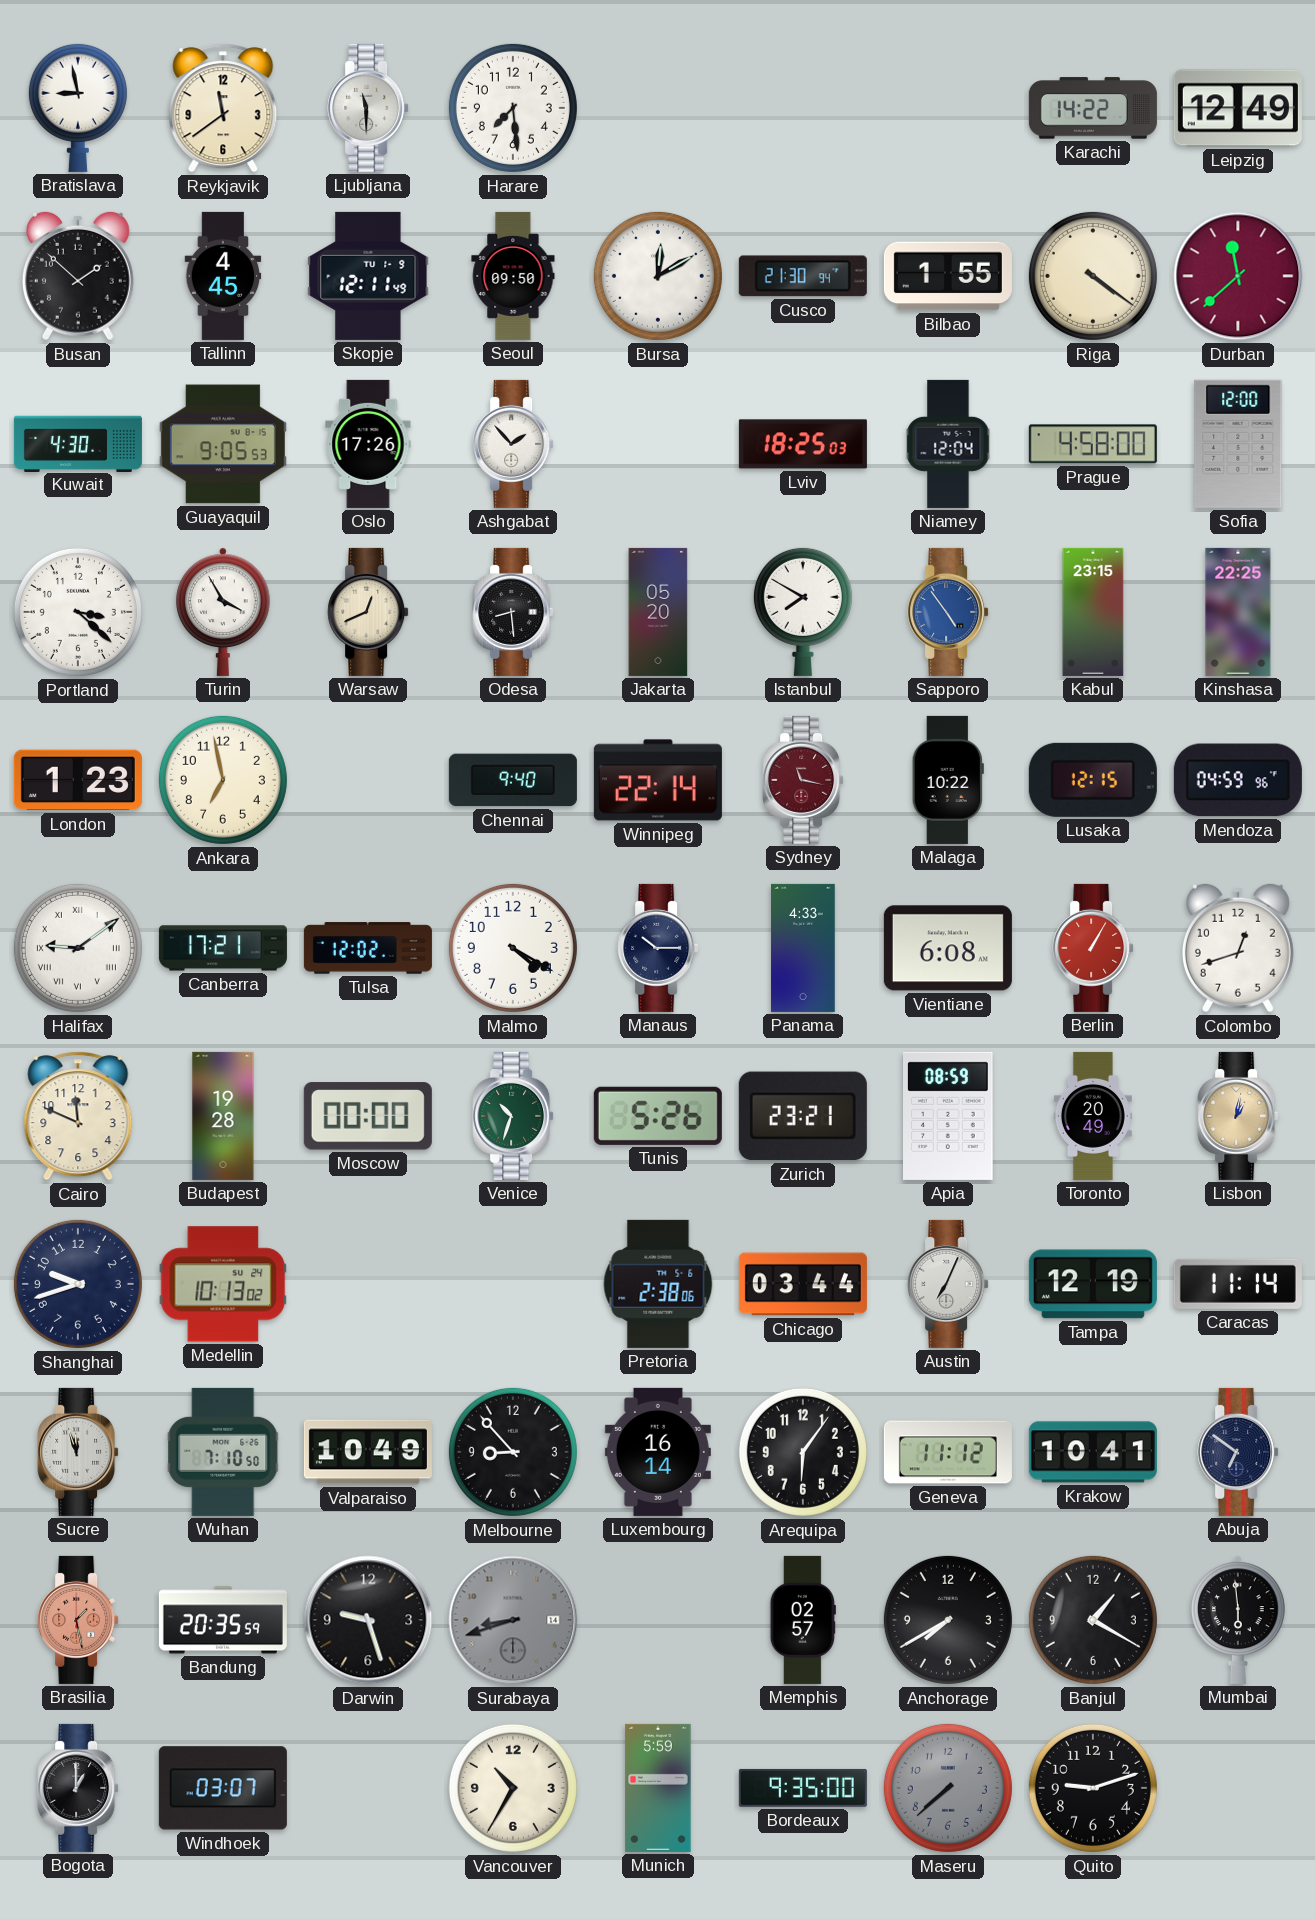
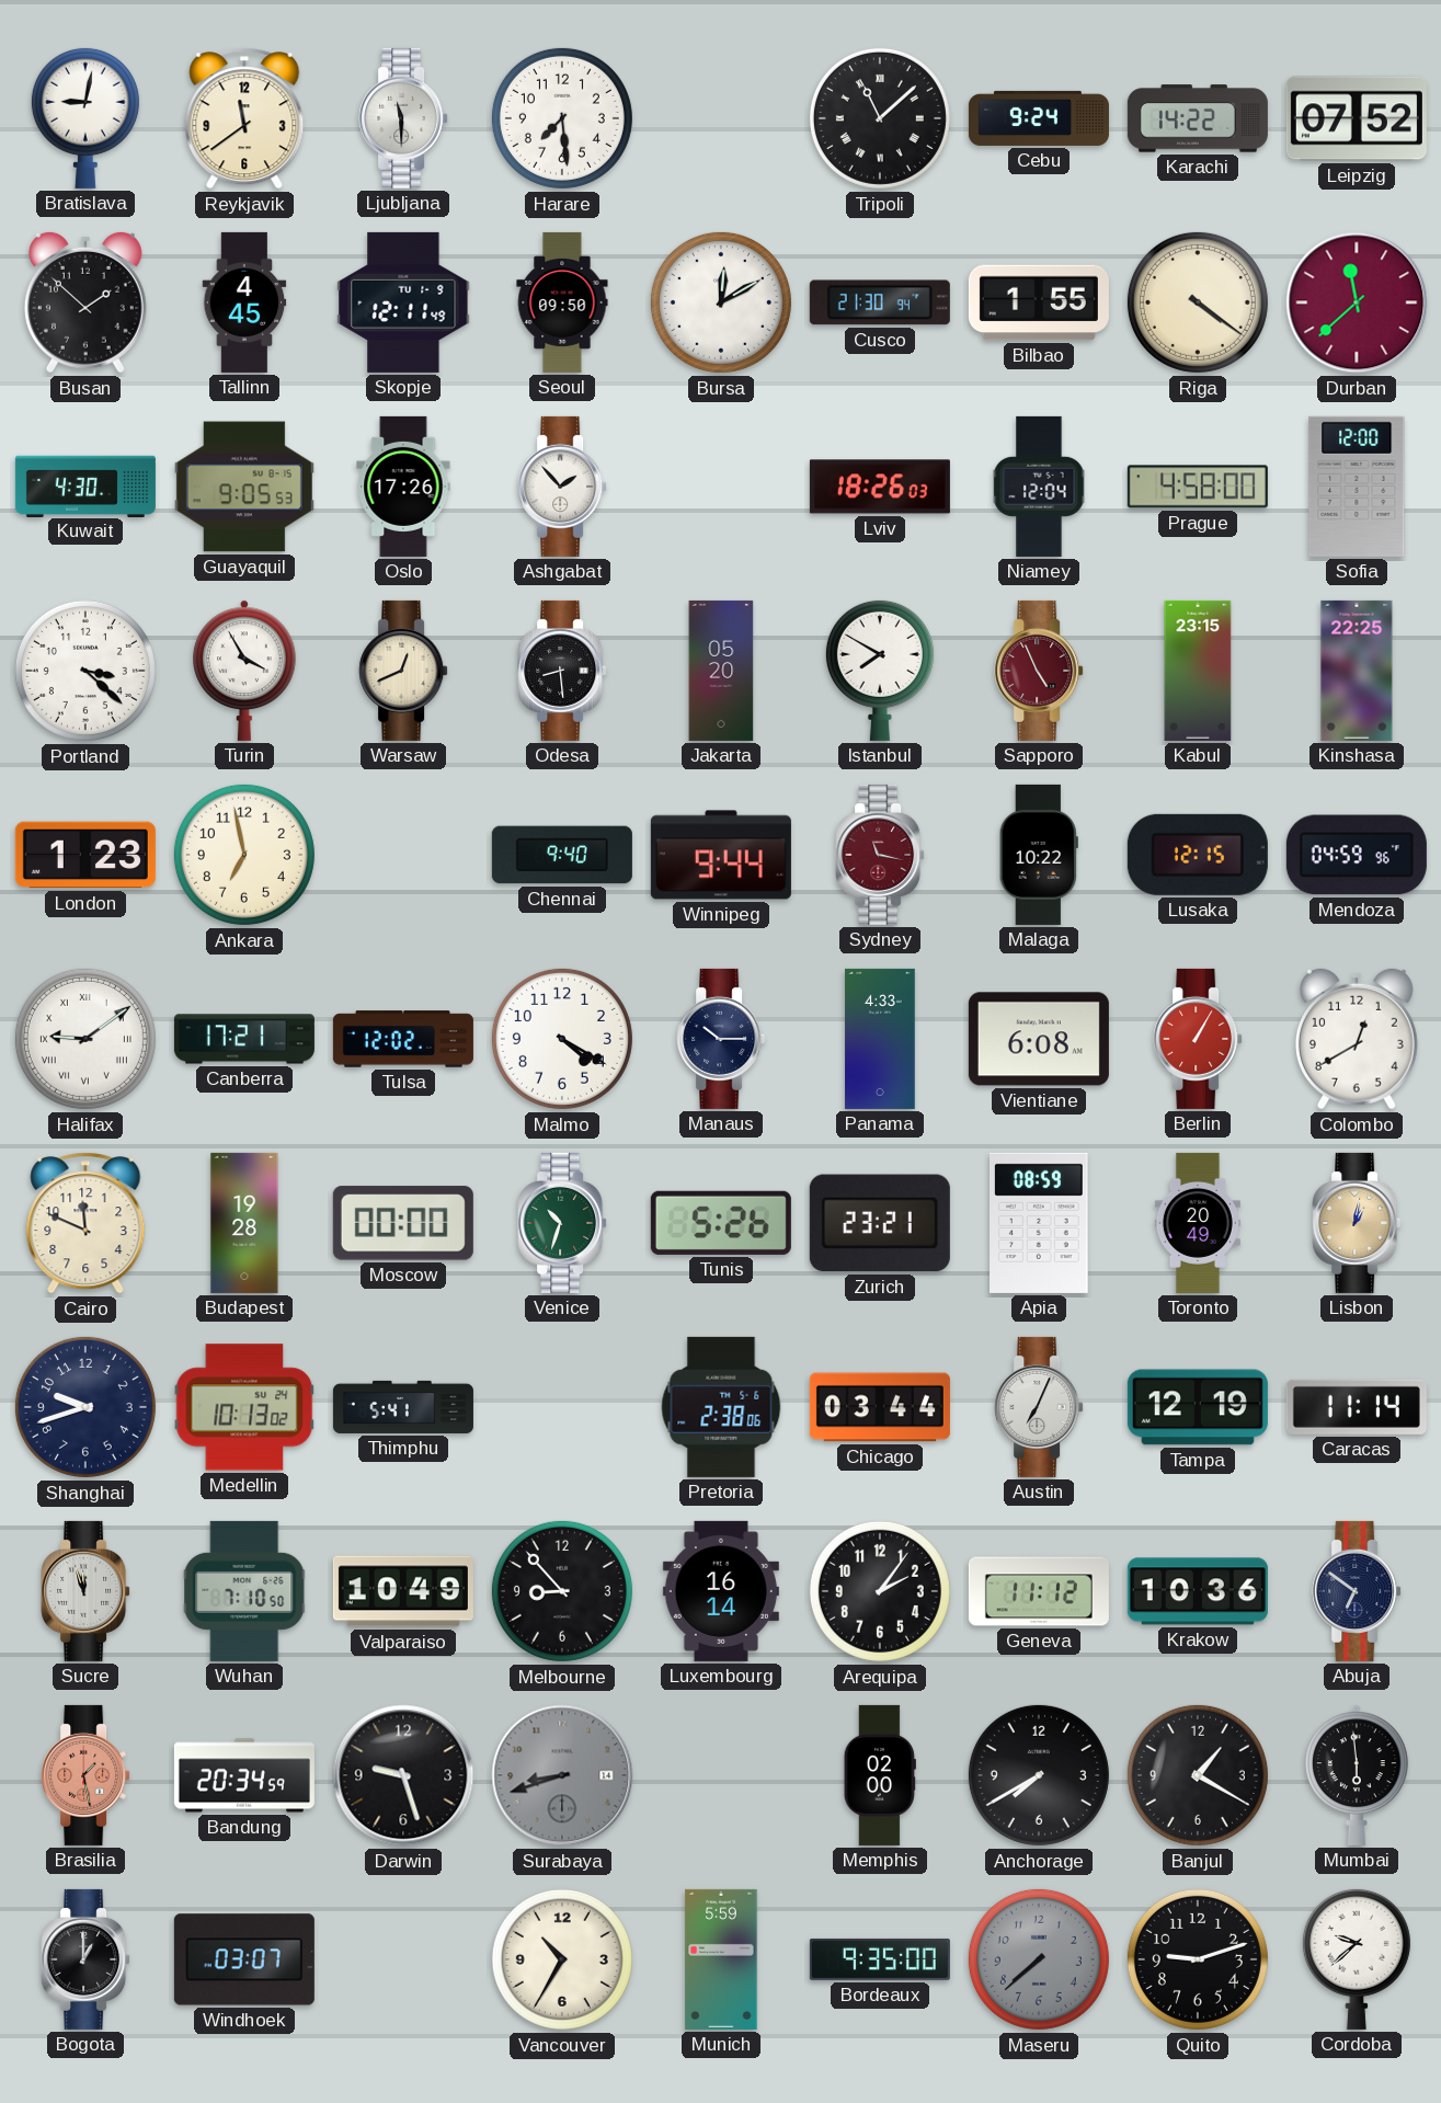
Bratislava: 8:58 -> 9:02 (85, 117)
Tripoli: none -> 11:08 (880, 118)
Cebu: none -> 9:24 (1039, 118)
Leipzig: 12:49 -> 07:52 (1357, 118)
Lviv: 18:25 -> 18:26 (880, 487)
Sapporo: 4:54 -> 4:56 (1039, 671)
Sapporo dial: blue -> burgundy (1039, 671)
Winnipeg: 22:14 -> 9:44 (721, 855)
Colombo: 12:42 -> 12:40 (1357, 1039)
Thimphu: none -> 5:41 (403, 1407)
Arequipa: 6:06 -> 2:06 (880, 1591)
Krakow: 10:41 -> 10:36 (1198, 1591)
Bandung: 20:35 -> 20:34 (244, 1775)
Memphis: 02:57 -> 02:00 (880, 1775)
Cordoba: none -> 9:38 (1357, 1958)
